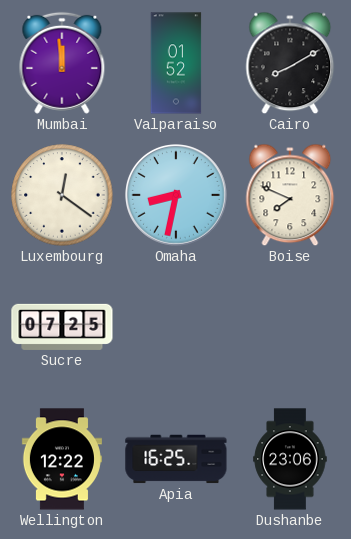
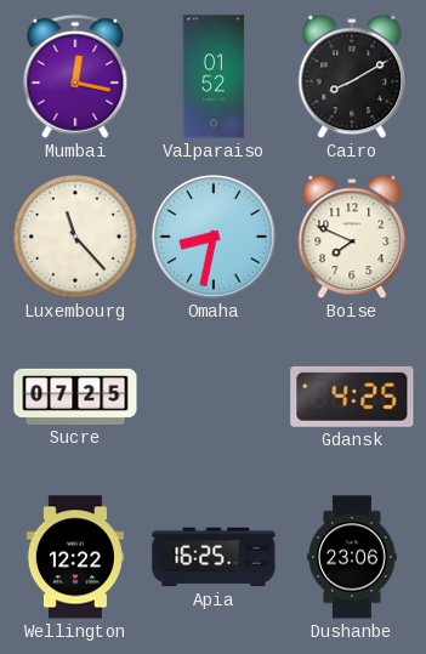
Mumbai: 11:59 -> 12:17 (75, 76)
Luxembourg: 12:21 -> 11:23 (75, 237)
Gdansk: none -> 4:25 (352, 397)
